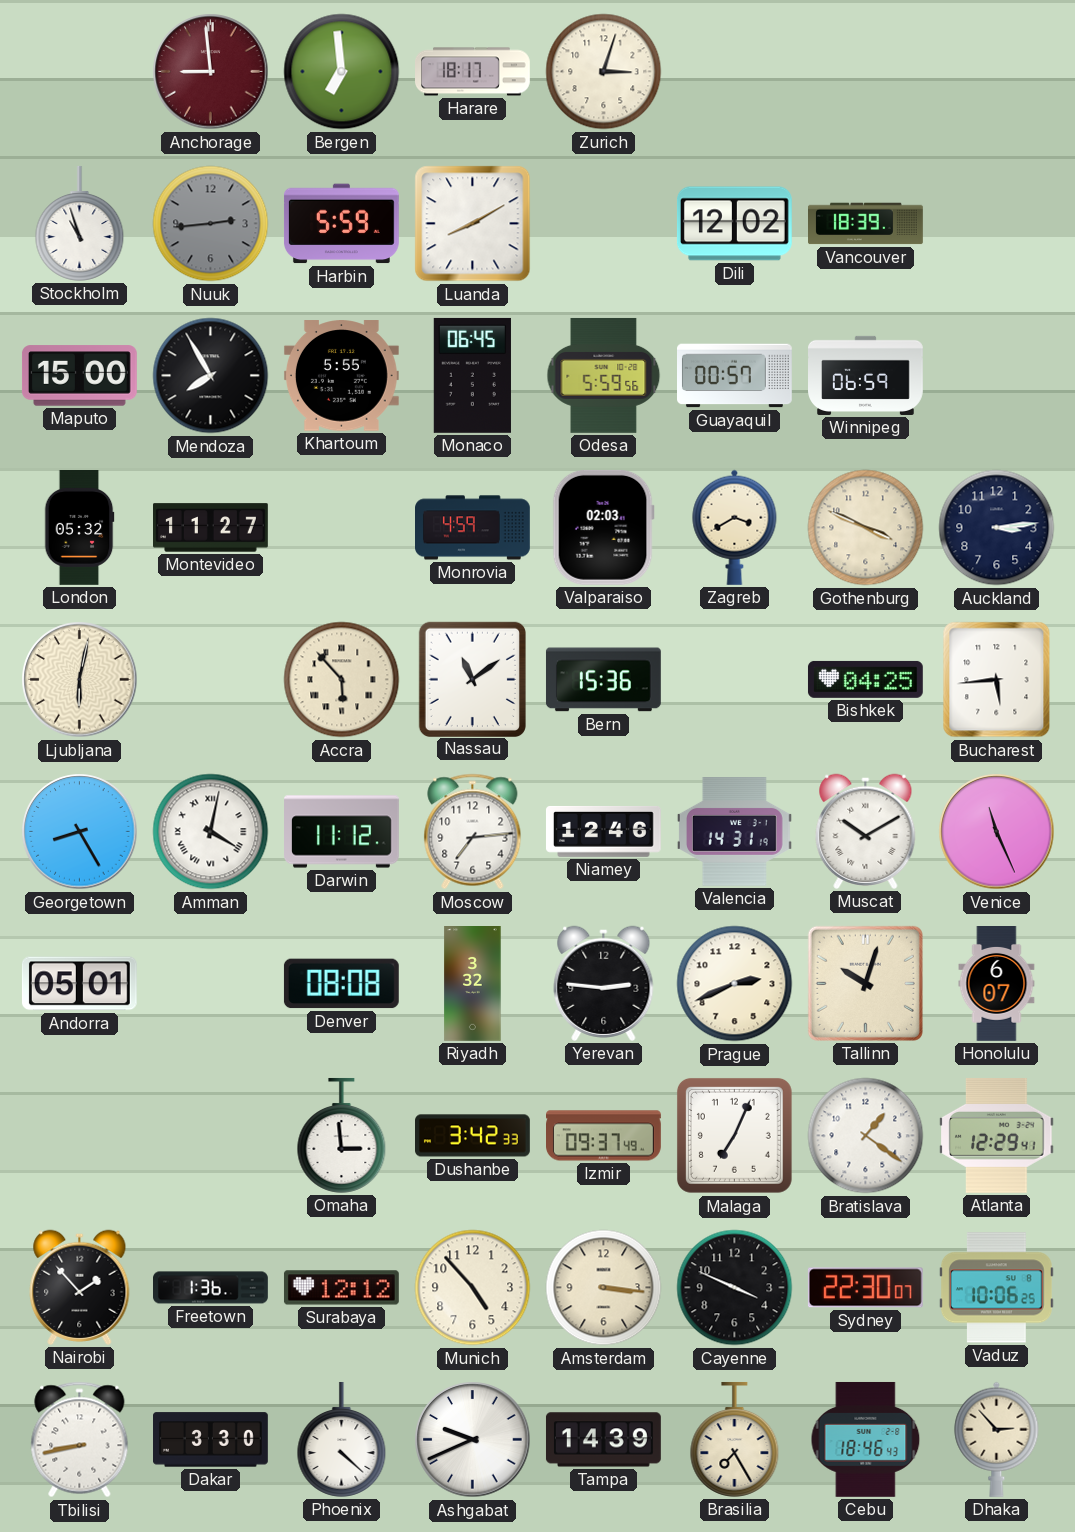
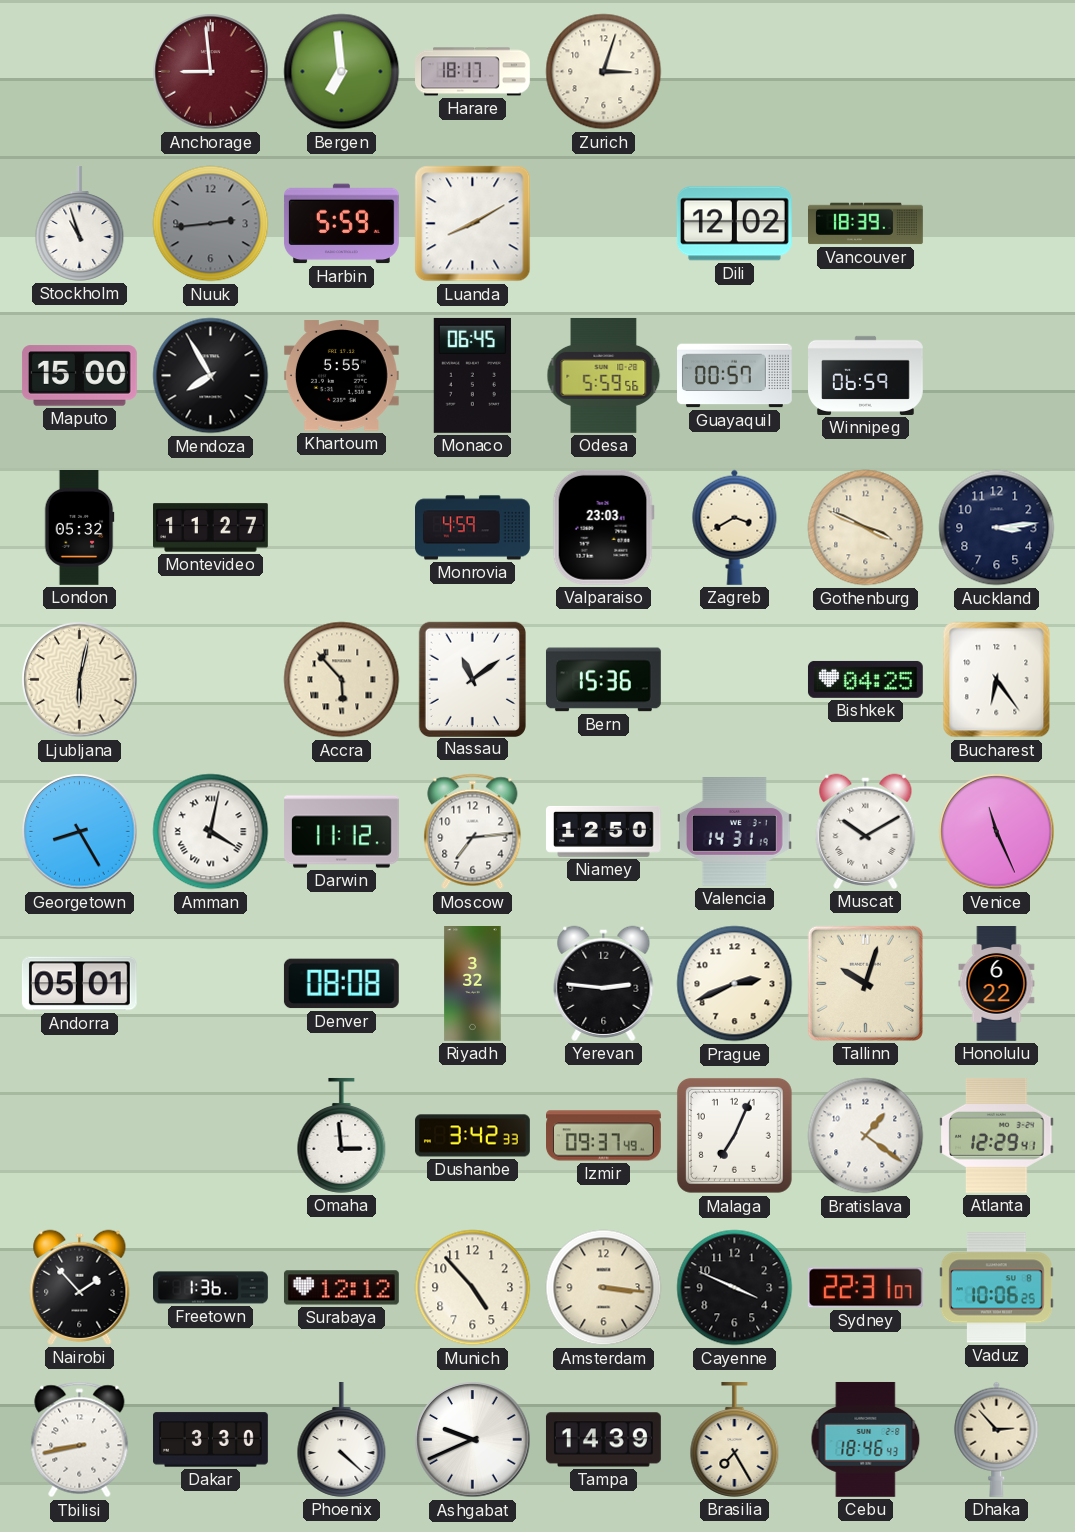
Valparaiso: 02:03 -> 23:03 (603, 527)
Bucharest: 5:44 -> 6:24 (997, 680)
Niamey: 12:46 -> 12:50 (604, 831)
Honolulu: 6:07 -> 6:22 (997, 984)
Sydney: 22:30 -> 22:31 (865, 1288)
